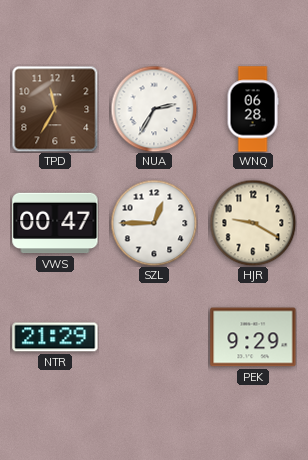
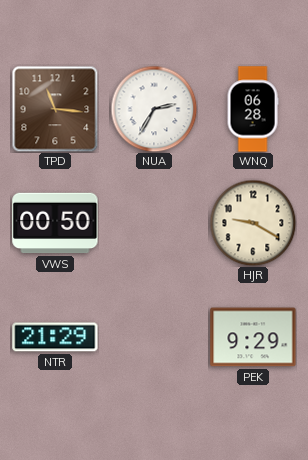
TPD: 11:35 -> 11:16 (55, 109)
VWS: 00:47 -> 00:50 (55, 223)
SZL: 12:45 -> none (154, 223)
